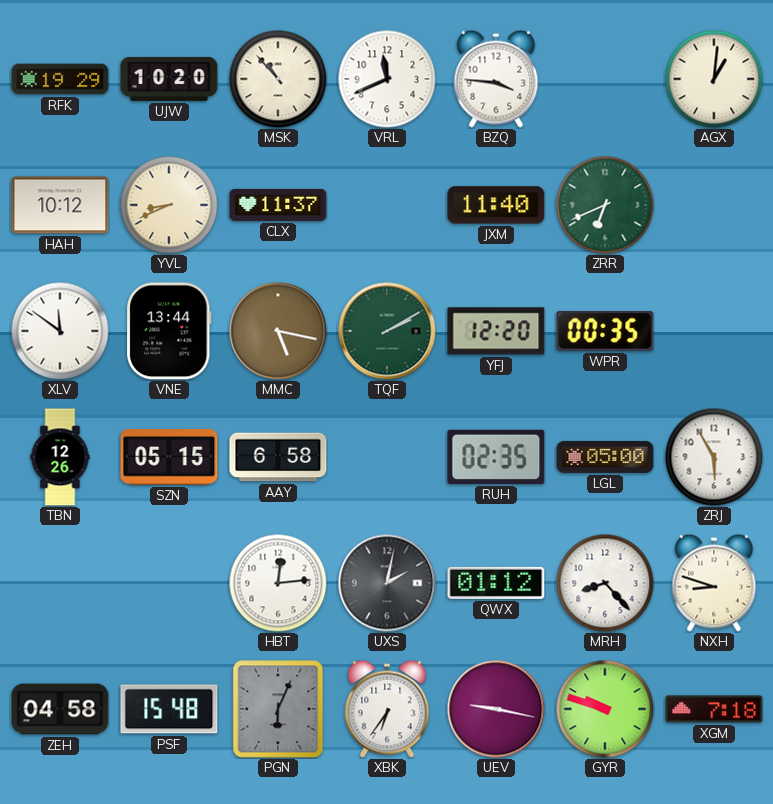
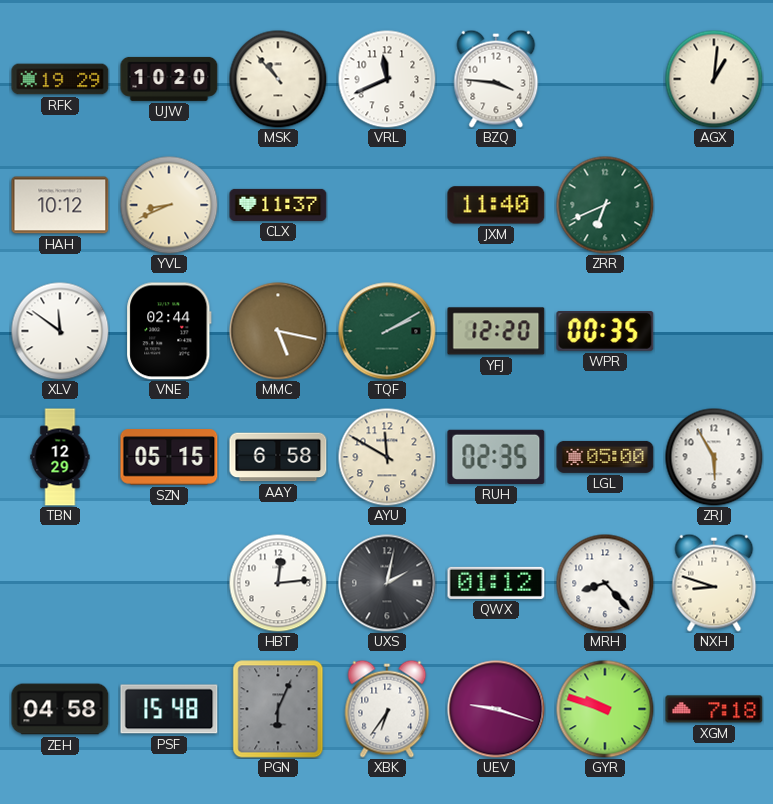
VNE: 13:44 -> 02:44 (169, 331)
TBN: 12:26 -> 12:29 (60, 457)
AYU: none -> 11:50 (387, 457)
UEV: 9:17 -> 9:18 (496, 709)
